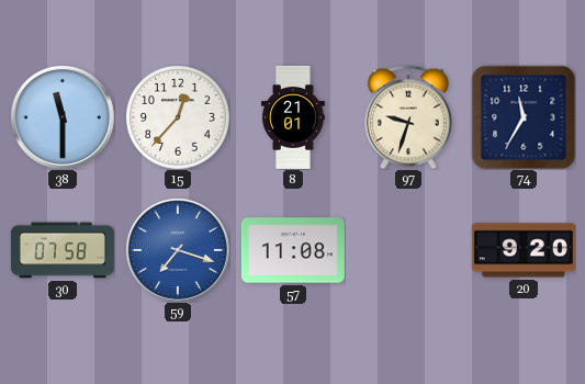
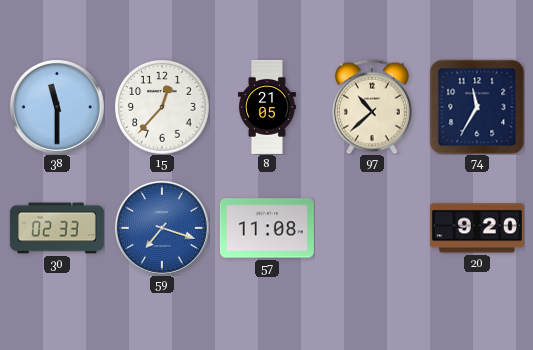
8: 21:01 -> 21:05 (267, 107)
97: 9:33 -> 10:38 (373, 107)
30: 07:58 -> 02:33 (57, 228)
